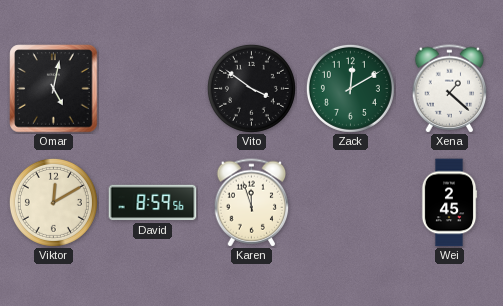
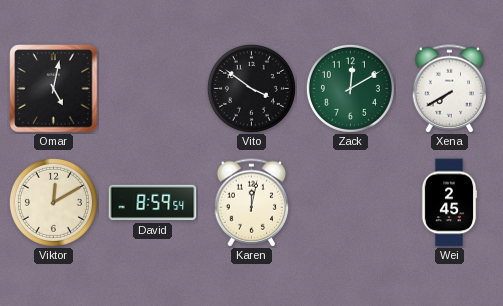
Xena: 1:22 -> 7:40 (450, 89)
David: 8:59:56 -> 8:59:54 (153, 203)
Karen: 11:57 -> 12:02 (252, 203)
